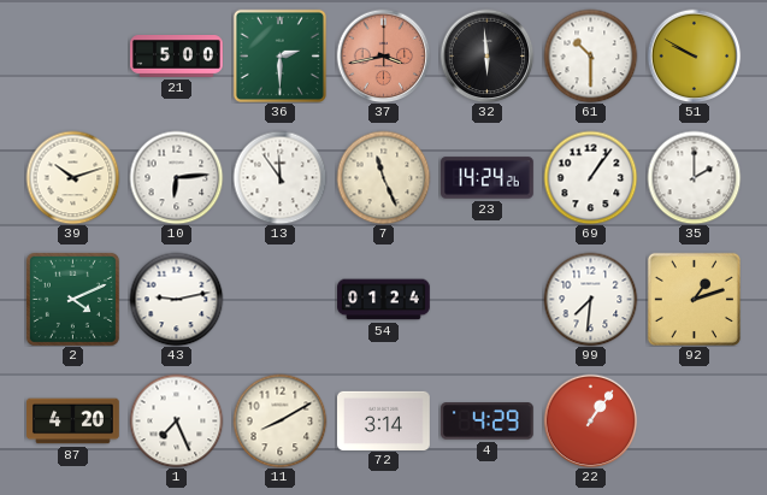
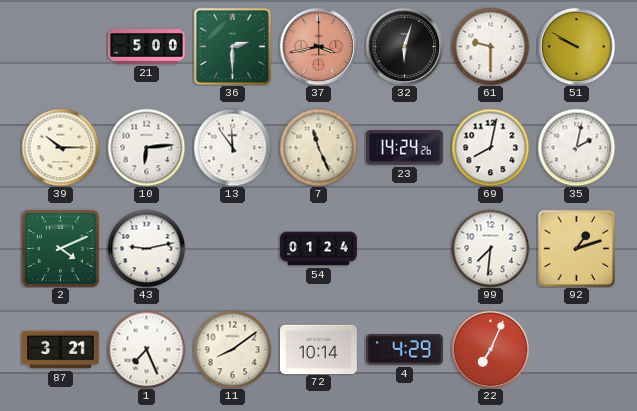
32: 5:59 -> 6:03 (404, 46)
61: 10:30 -> 9:30 (490, 46)
39: 10:12 -> 10:15 (60, 147)
69: 1:06 -> 8:02 (490, 147)
35: 2:00 -> 2:02 (576, 147)
87: 4:20 -> 3:21 (61, 350)
11: 8:10 -> 8:09 (232, 349)
72: 3:14 -> 10:14 (319, 349)
22: 1:06 -> 7:04 (490, 349)
